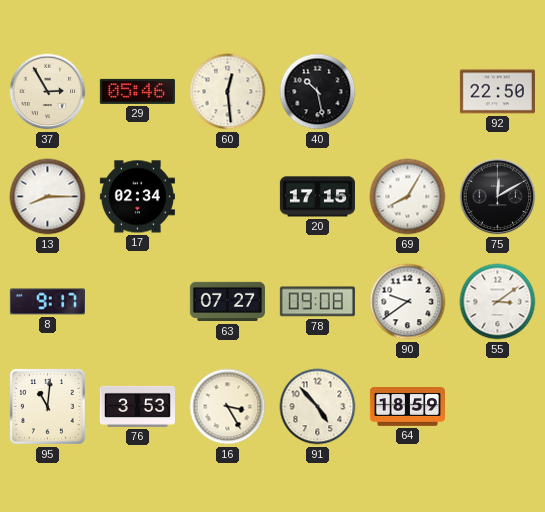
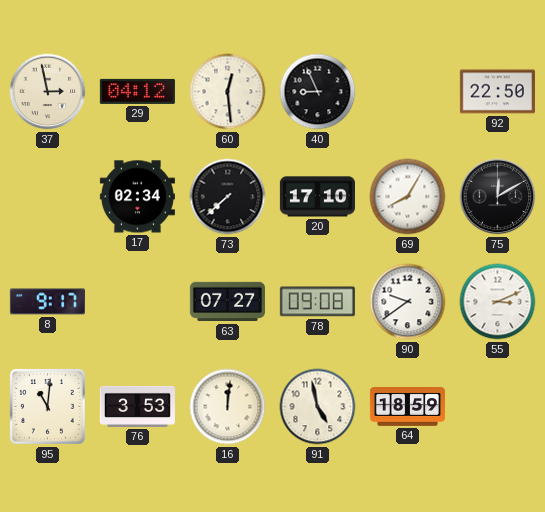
37: 2:55 -> 2:58 (48, 92)
29: 05:46 -> 04:12 (137, 91)
40: 10:28 -> 8:56 (318, 92)
13: 8:15 -> none (48, 197)
73: none -> 7:38 (228, 197)
20: 17:15 -> 17:10 (317, 197)
55: 3:09 -> 3:11 (498, 302)
16: 3:25 -> 12:01 (228, 407)
91: 4:53 -> 4:58 (318, 407)
